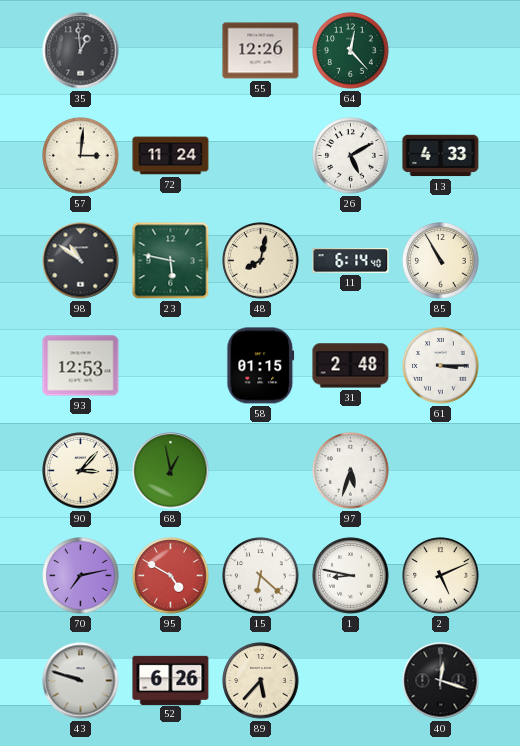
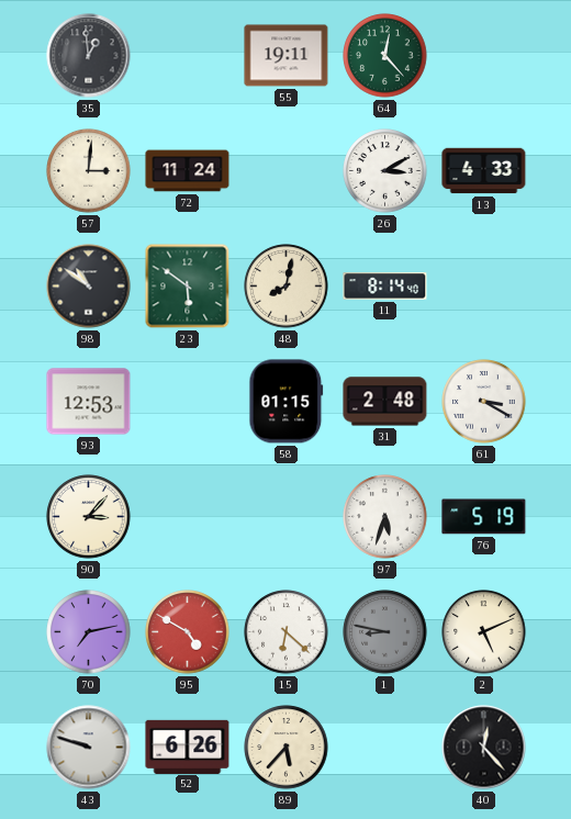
55: 12:26 -> 19:11 (287, 56)
26: 5:10 -> 3:10 (385, 171)
23: 5:47 -> 5:51 (188, 287)
11: 6:14 -> 8:14 (385, 287)
85: 10:55 -> none (441, 261)
61: 3:15 -> 3:20 (484, 402)
68: 12:58 -> none (171, 471)
76: none -> 5:19 (484, 517)
1 dial: white -> grey (385, 632)
40: 12:18 -> 12:23 (484, 748)
